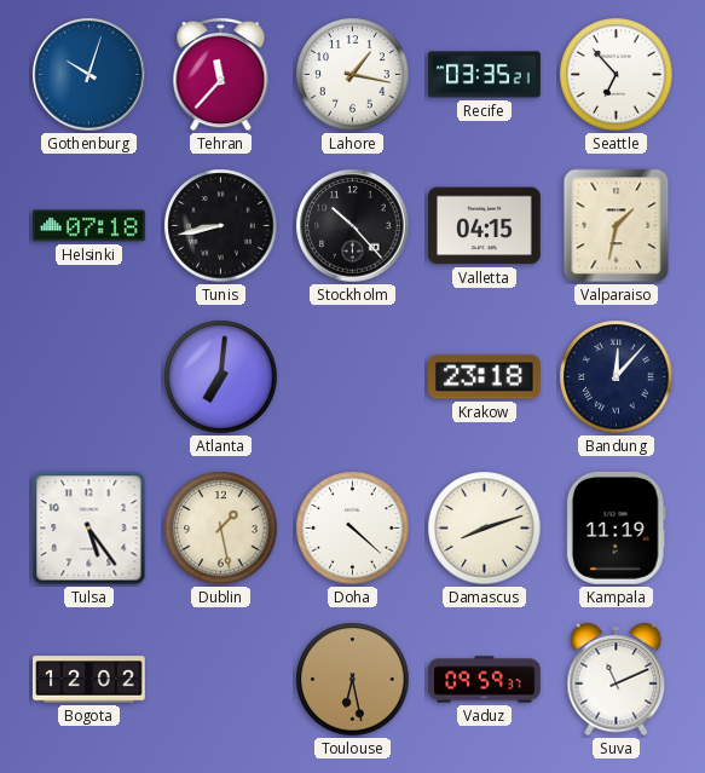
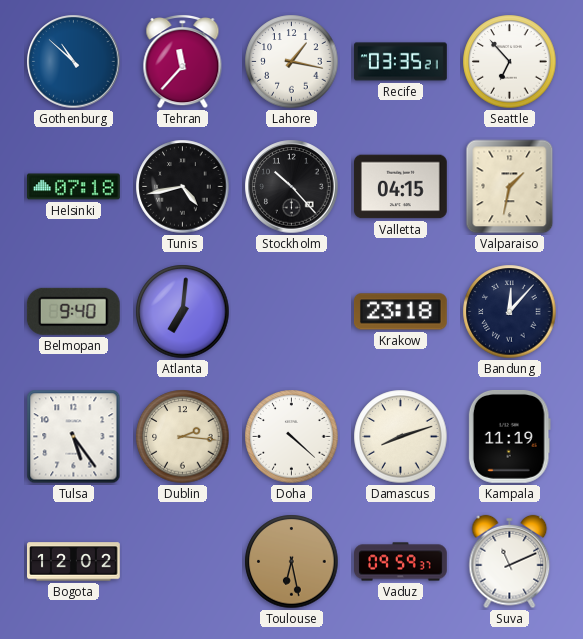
Gothenburg: 10:03 -> 10:52 (74, 62)
Tunis: 8:43 -> 4:43 (183, 187)
Belmopan: none -> 9:40 (73, 311)
Dublin: 1:28 -> 2:16 (183, 437)
